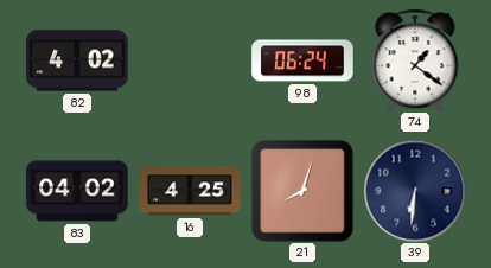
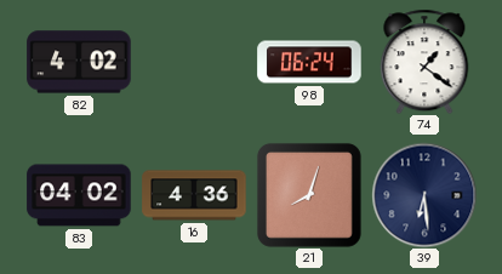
16: 4:25 -> 4:36 (194, 195)
39: 6:31 -> 6:29 (424, 195)
